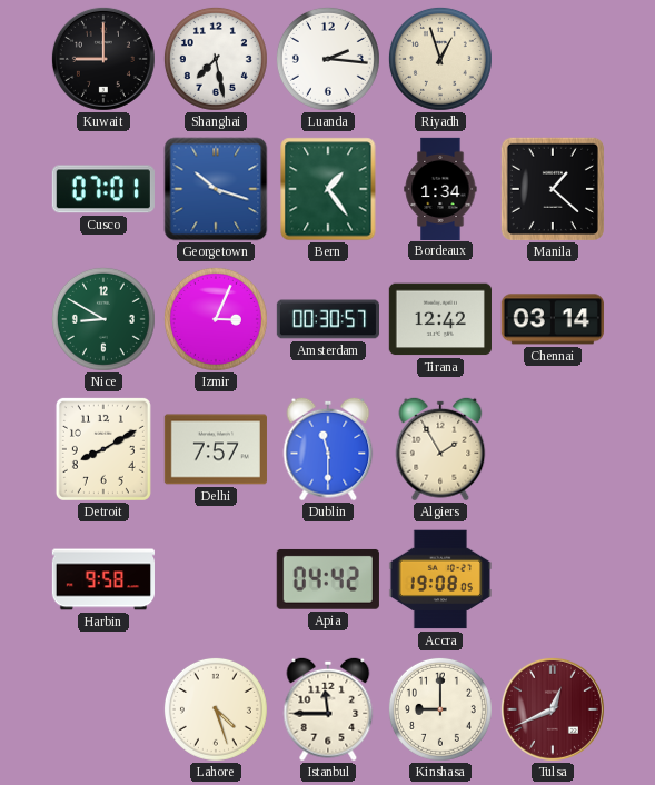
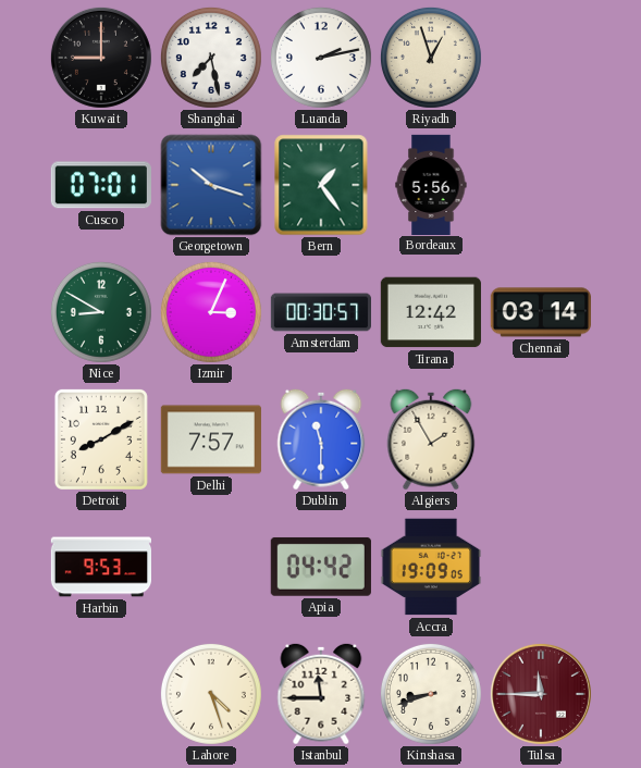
Luanda: 2:16 -> 2:13 (321, 58)
Bordeaux: 1:34 -> 5:56 (431, 184)
Manila: 1:22 -> none (553, 189)
Harbin: 9:58 -> 9:53 (100, 567)
Accra: 19:08 -> 19:09 (431, 567)
Kinshasa: 9:00 -> 8:42 (431, 694)
Tulsa: 12:41 -> 11:45 (541, 694)
